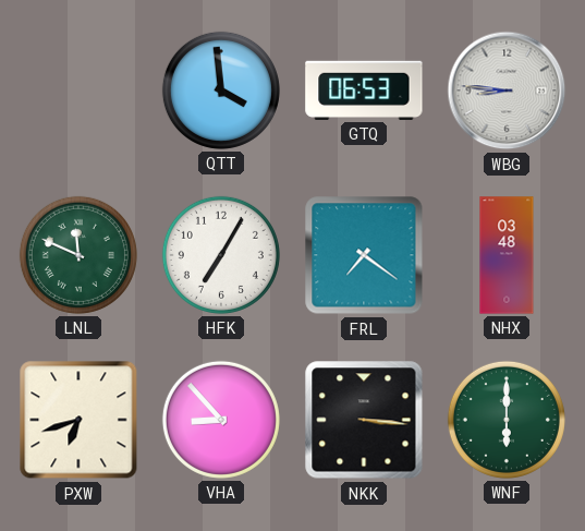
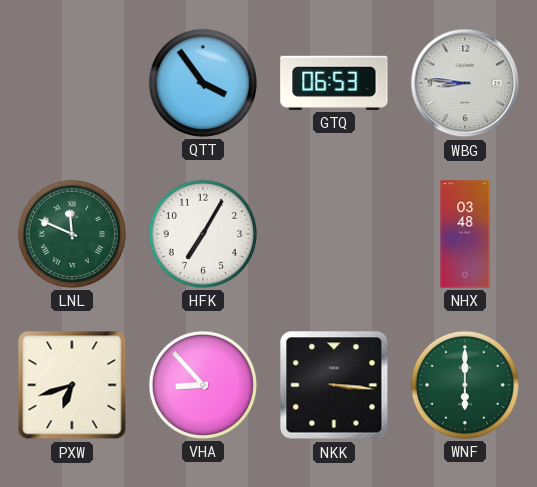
QTT: 3:59 -> 3:54 (203, 83)
FRL: 7:21 -> none (364, 255)
